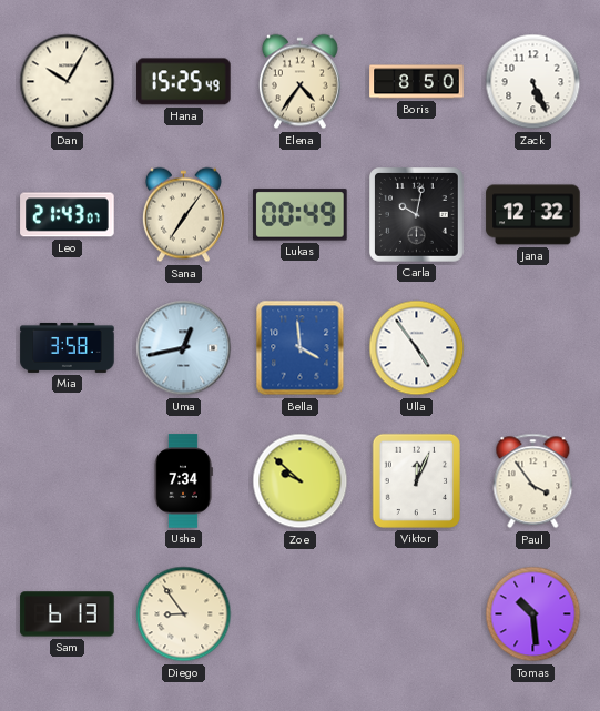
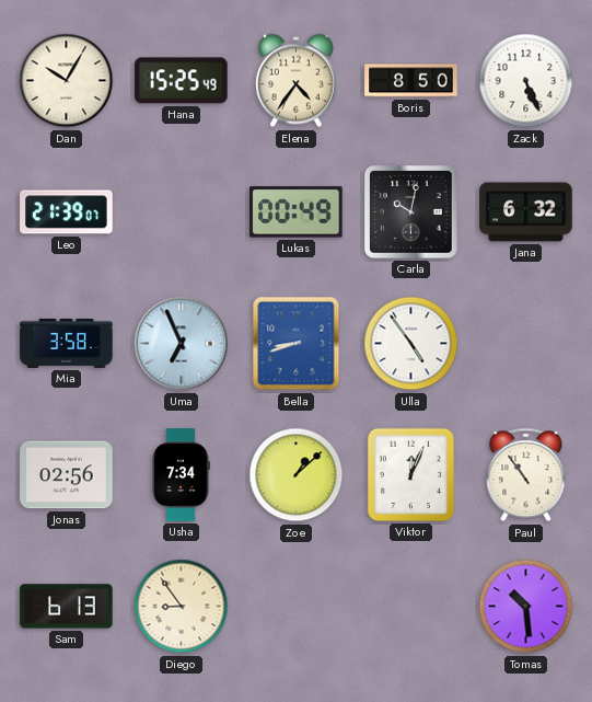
Leo: 21:43 -> 21:39 (67, 212)
Sana: 7:06 -> none (183, 215)
Jana: 12:32 -> 6:32 (526, 212)
Uma: 12:43 -> 6:56 (182, 344)
Bella: 3:59 -> 8:42 (297, 344)
Jonas: none -> 02:56 (67, 475)
Zoe: 9:52 -> 1:08 (297, 475)
Paul: 3:54 -> 10:54 (526, 475)
